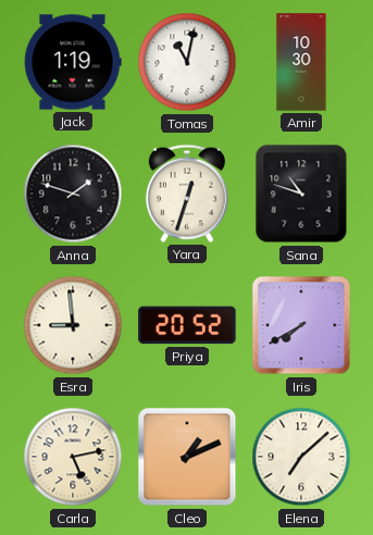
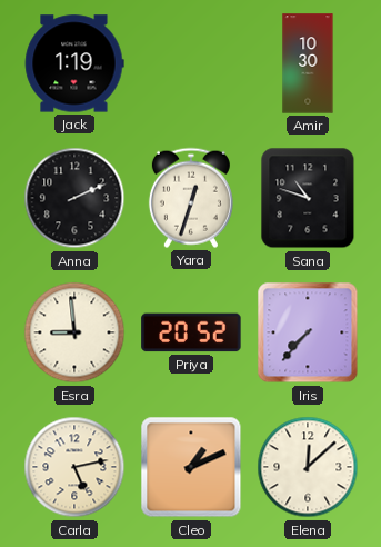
Tomas: 11:02 -> none (187, 62)
Anna: 1:48 -> 2:11 (74, 198)
Iris: 7:40 -> 7:37 (308, 332)
Elena: 7:08 -> 12:08 (308, 467)
